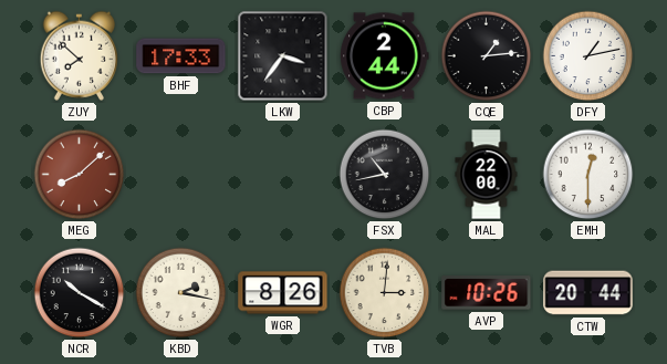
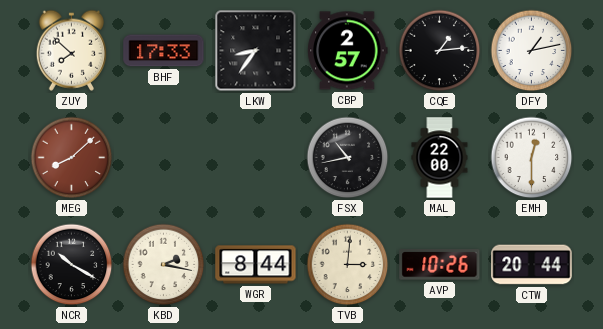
LKW: 3:36 -> 8:36 (256, 51)
CBP: 2:44 -> 2:57 (348, 51)
WGR: 8:26 -> 8:44 (256, 265)
